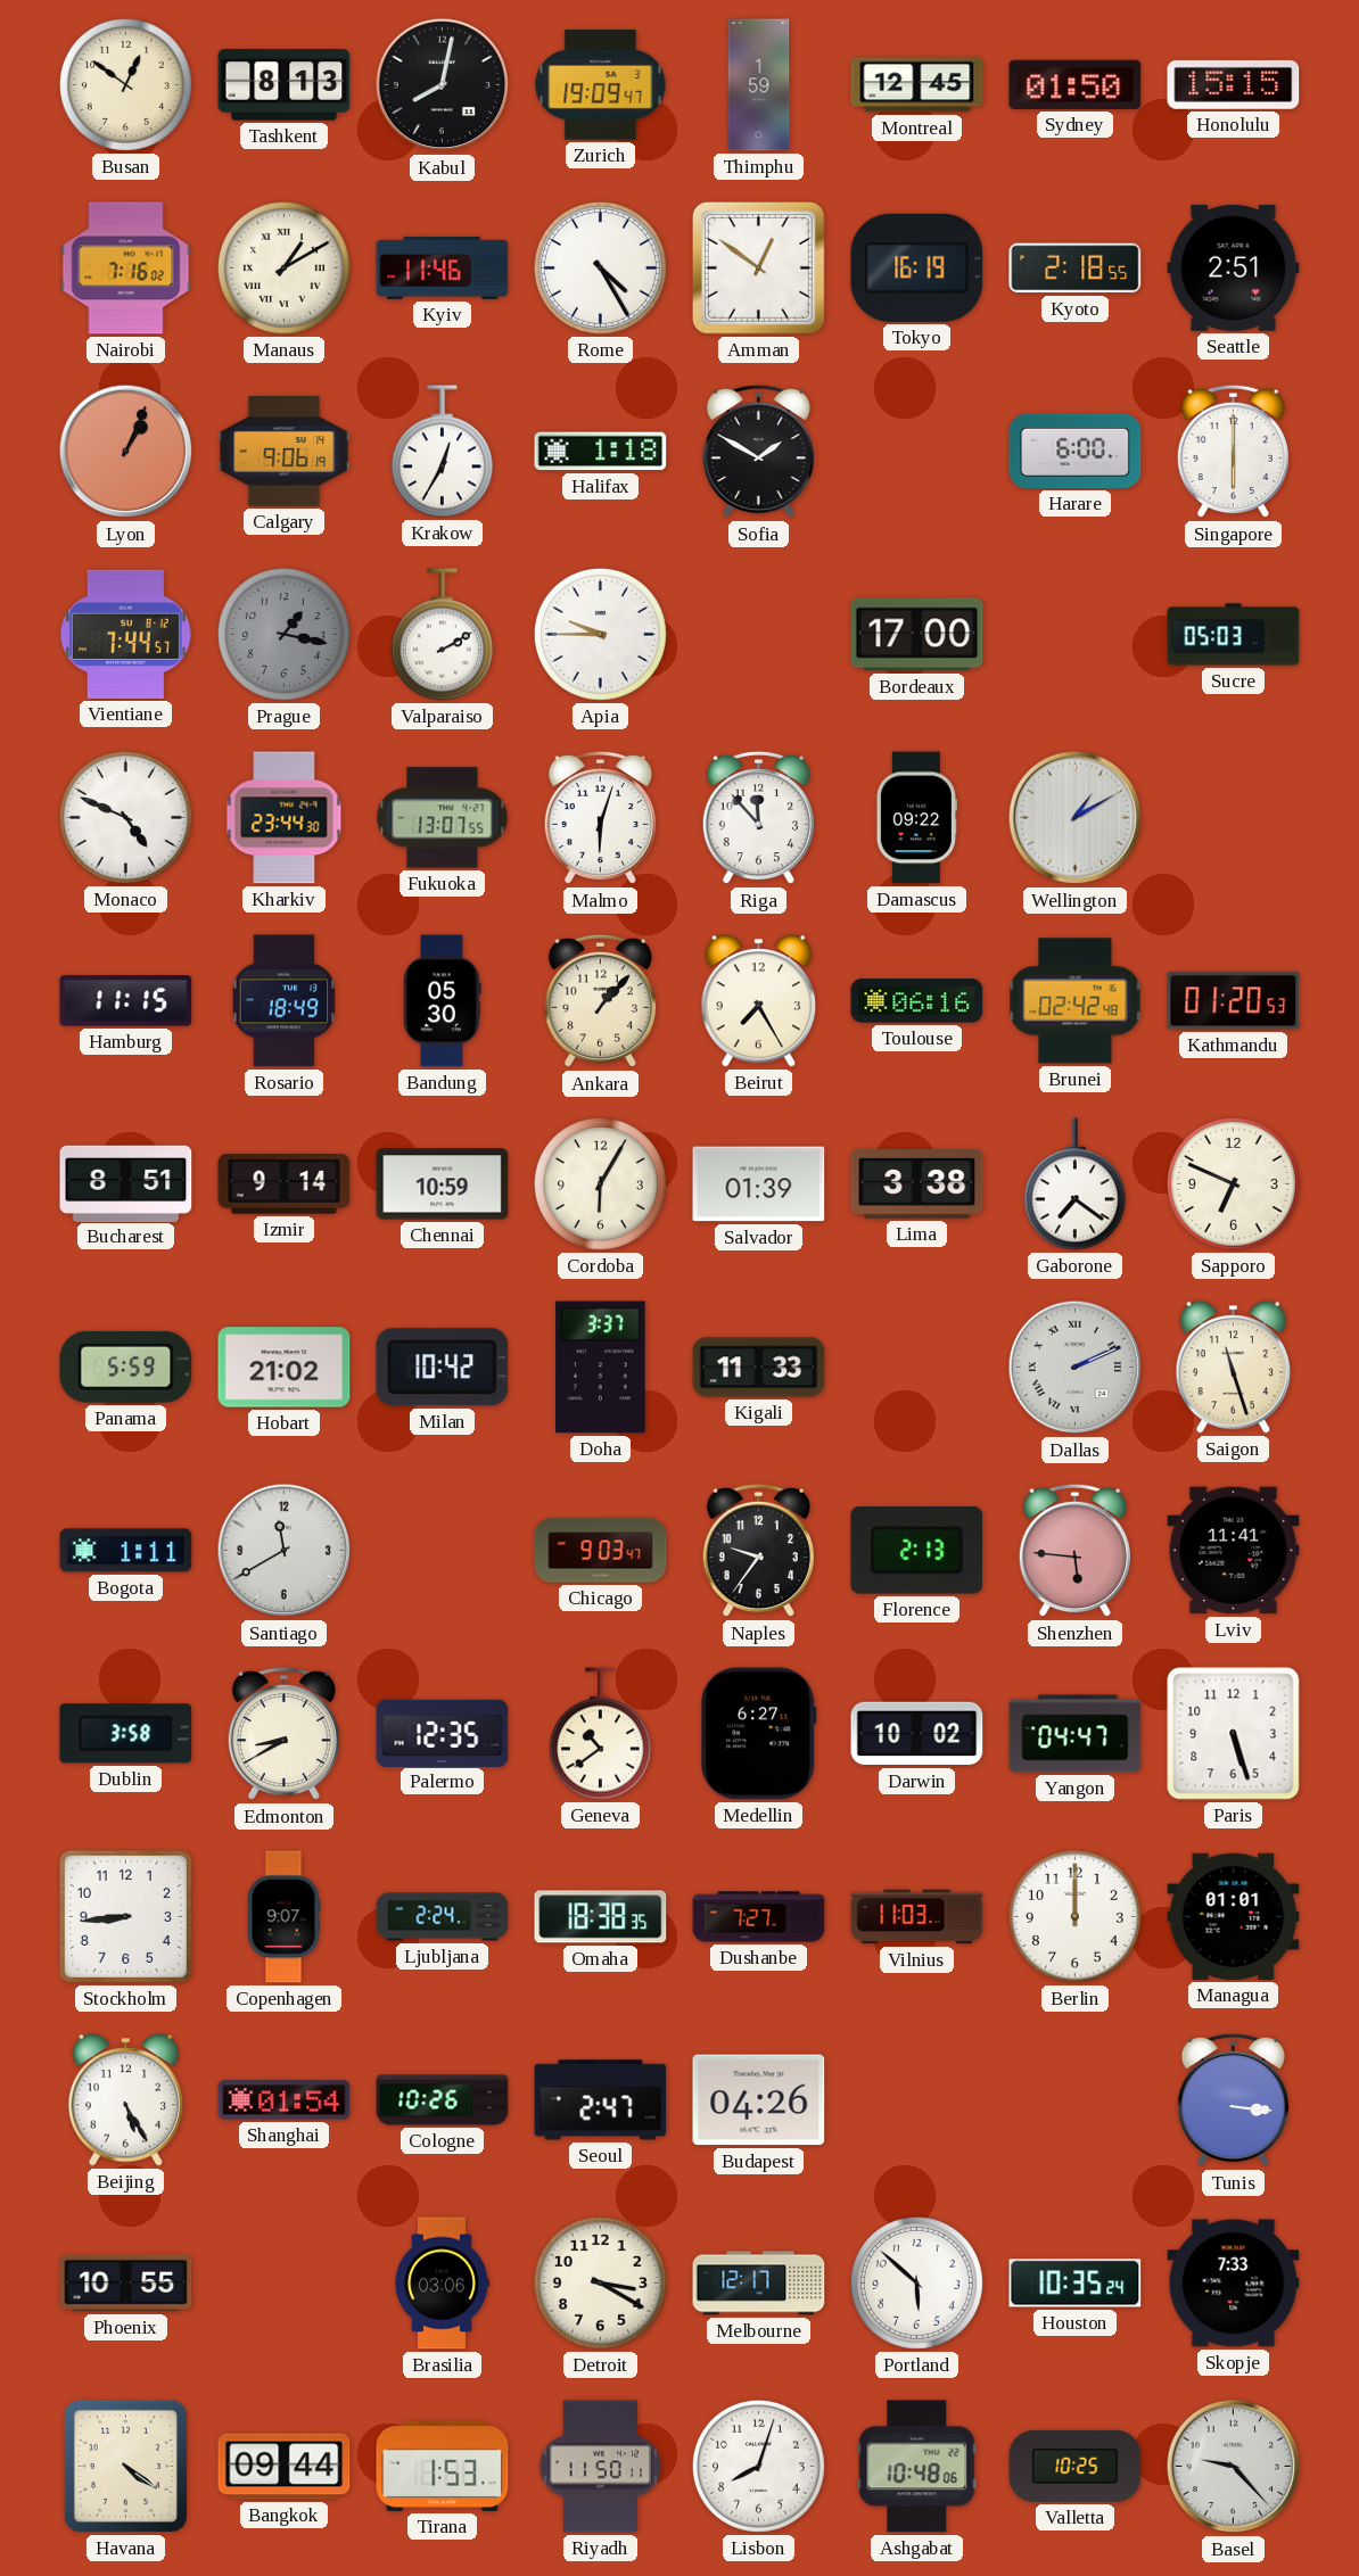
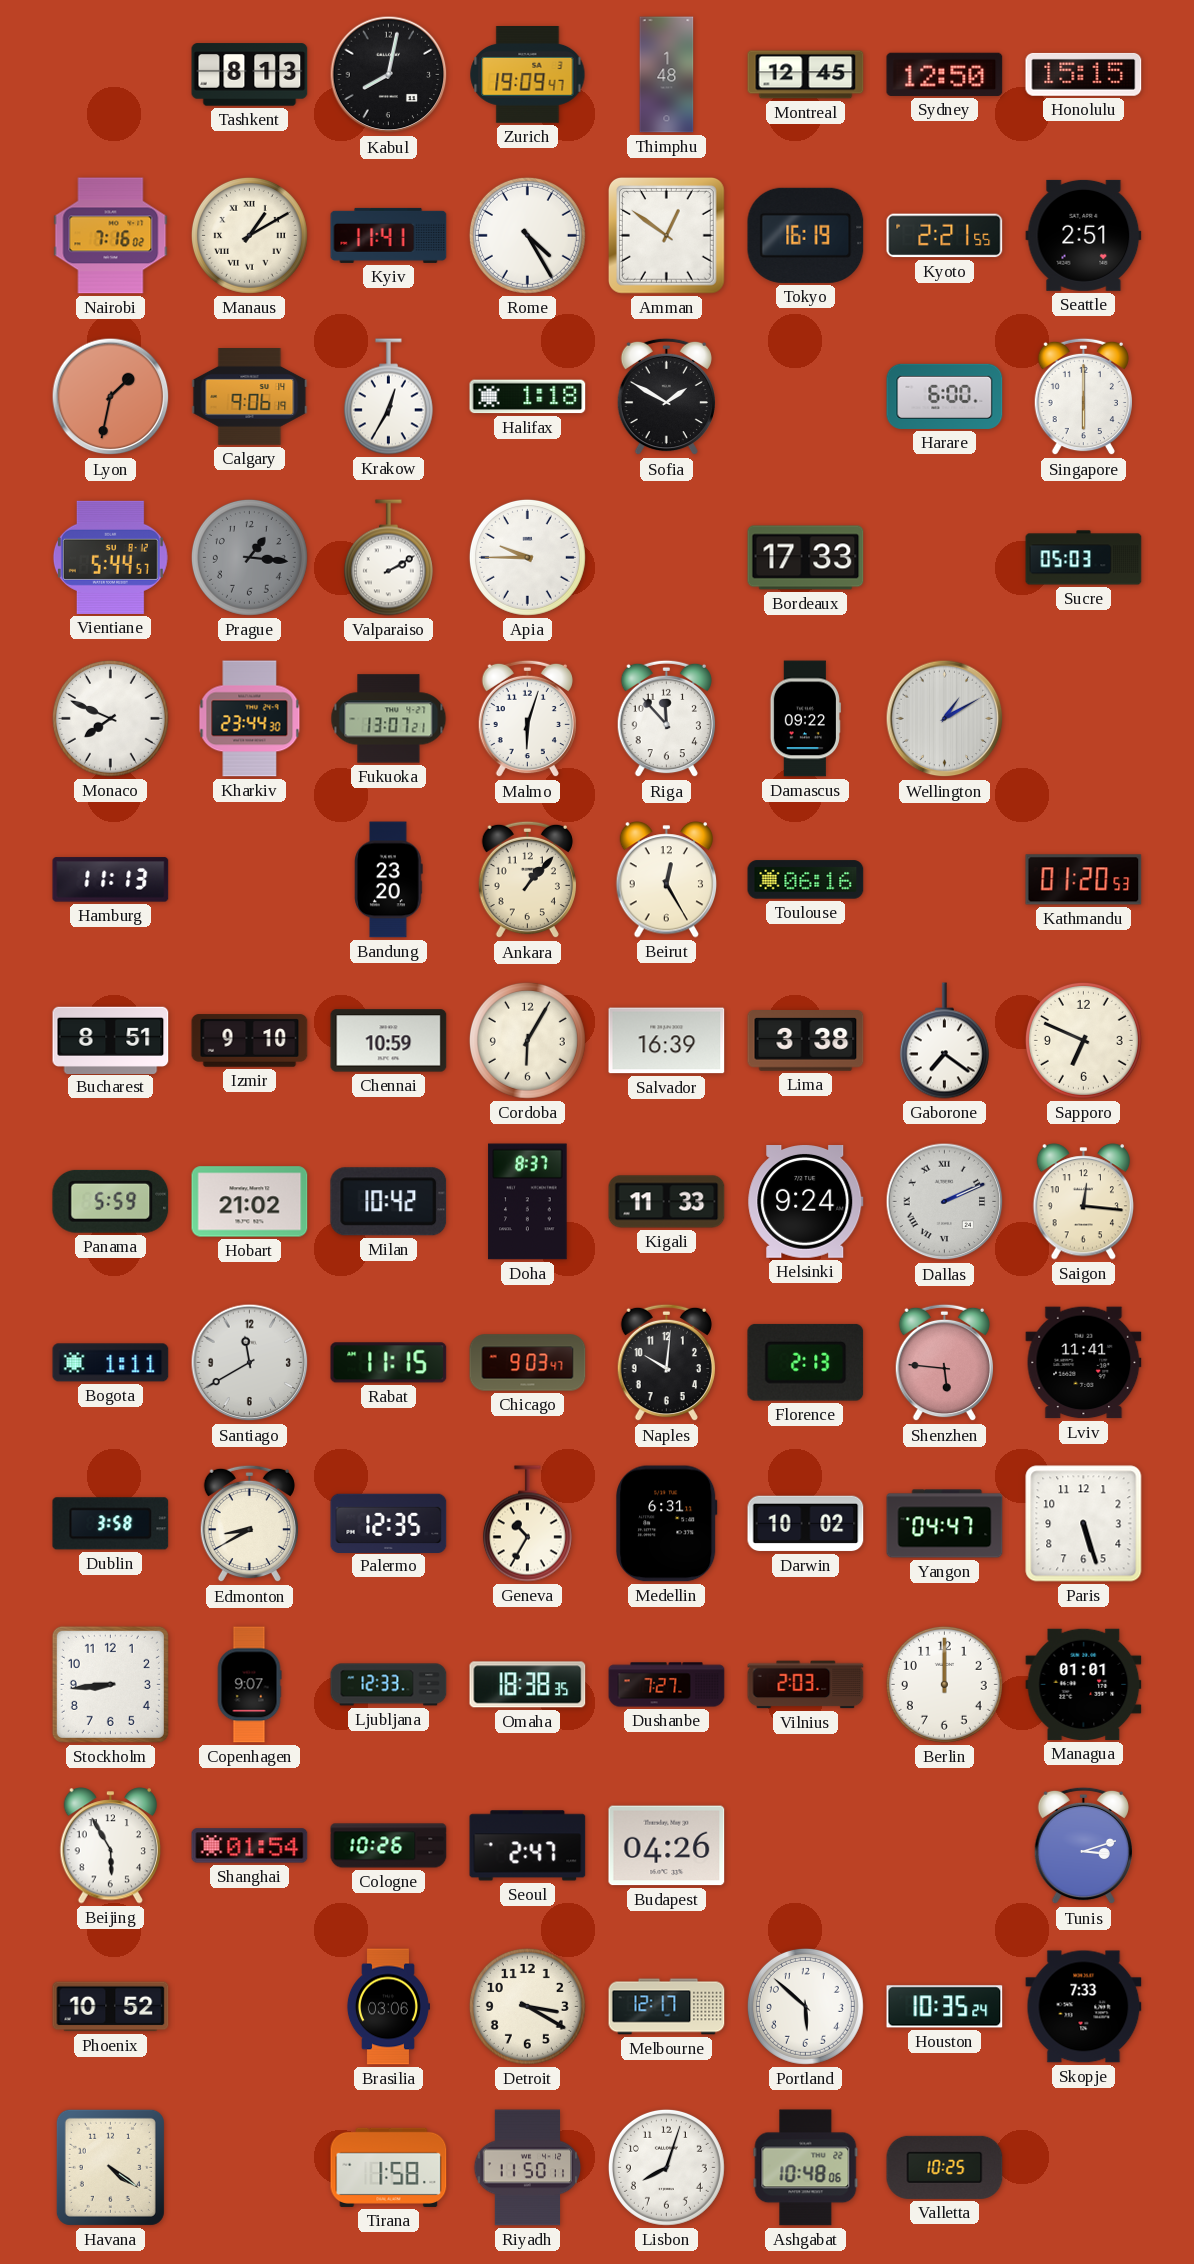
Busan: 12:51 -> none (125, 84)
Thimphu: 1:59 -> 1:48 (667, 75)
Sydney: 01:50 -> 12:50 (945, 74)
Kyiv: 11:46 -> 11:41 (389, 235)
Kyoto: 2:18 -> 2:21 (945, 236)
Lyon: 1:04 -> 1:32 (111, 397)
Vientiane: 7:44 -> 5:44 (110, 557)
Prague: 1:17 -> 1:16 (249, 557)
Bordeaux: 17:00 -> 17:33 (806, 558)
Monaco: 4:49 -> 7:49 (110, 718)
Fukuoka: 13:07:55 -> 13:07:21 (389, 719)
Hamburg: 11:15 -> 11:13 (111, 880)
Rosario: 18:49 -> none (285, 1001)
Bandung: 05:30 -> 23:20 (389, 880)
Beirut: 7:25 -> 12:25 (667, 880)
Brunei: 02:42 -> none (1076, 1001)
Izmir: 9:14 -> 9:10 (250, 1041)
Salvador: 01:39 -> 16:39 (667, 1041)
Doha: 3:37 -> 8:37 (528, 1202)
Helsinki: none -> 9:24 (806, 1202)
Saigon: 11:27 -> 12:16 (1084, 1202)
Rabat: none -> 11:15 (389, 1363)
Naples: 9:36 -> 10:01 (666, 1363)
Geneva: 10:39 -> 10:35 (527, 1524)
Medellin: 6:27 -> 6:31 (667, 1524)
Ljubljana: 2:24 -> 12:33 (389, 1685)
Vilnius: 11:03 -> 2:03 (806, 1685)
Beijing: 5:25 -> 5:55 (111, 1846)
Tunis: 3:16 -> 3:12 (1083, 1846)
Phoenix: 10:55 -> 10:52 (111, 2007)
Bangkok: 09:44 -> none (285, 2467)
Tirana: 1:53 -> 1:58 (389, 2167)
Basel: 9:23 -> none (1234, 2467)
